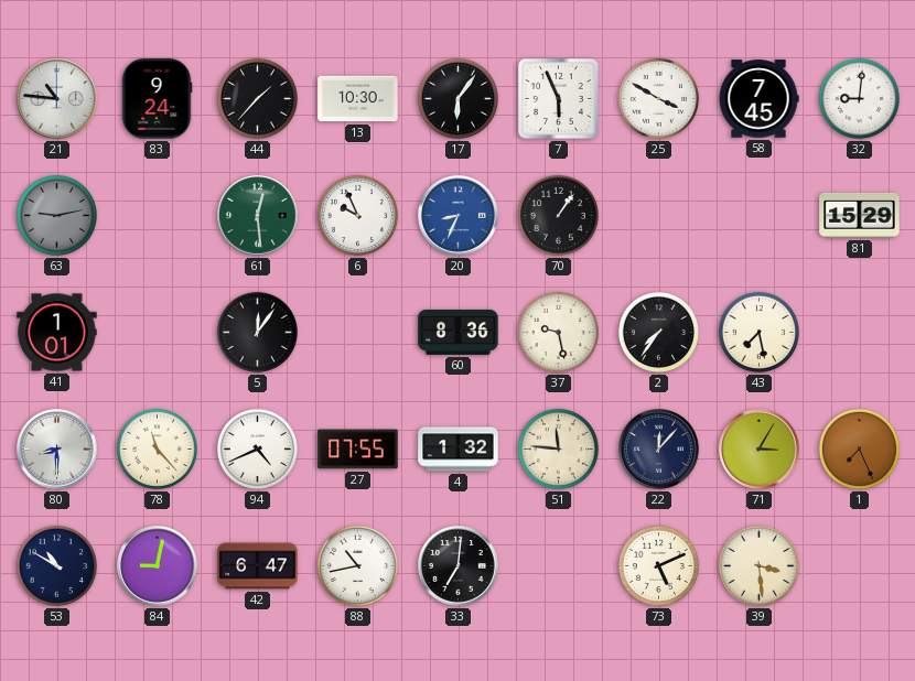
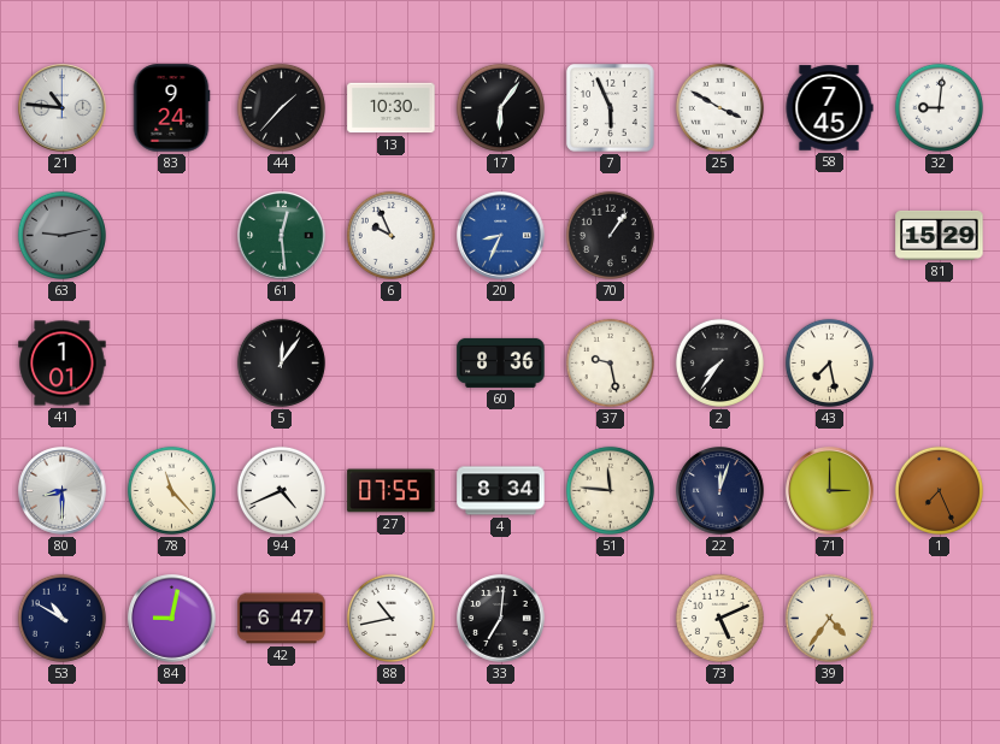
4: 1:32 -> 8:34 (501, 491)
22: 12:07 -> 12:03 (720, 491)
71: 3:05 -> 3:00 (830, 491)
39: 3:29 -> 4:36 (829, 618)
